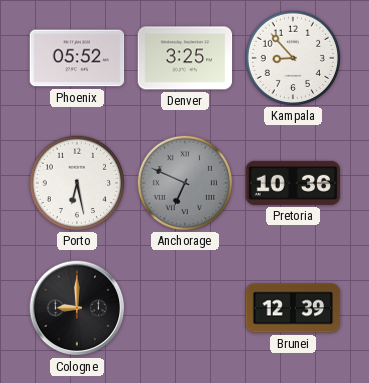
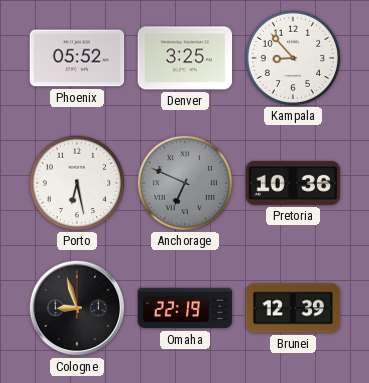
Cologne: 9:00 -> 8:57 (77, 308)
Omaha: none -> 22:19 (185, 308)
